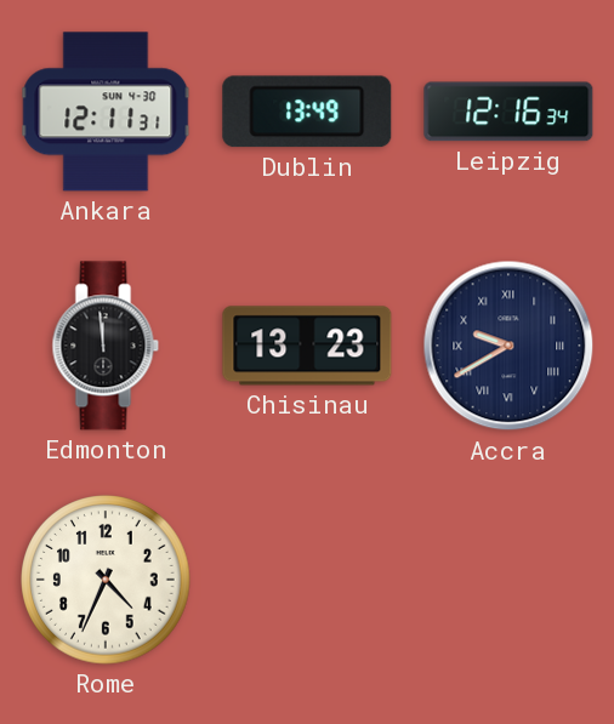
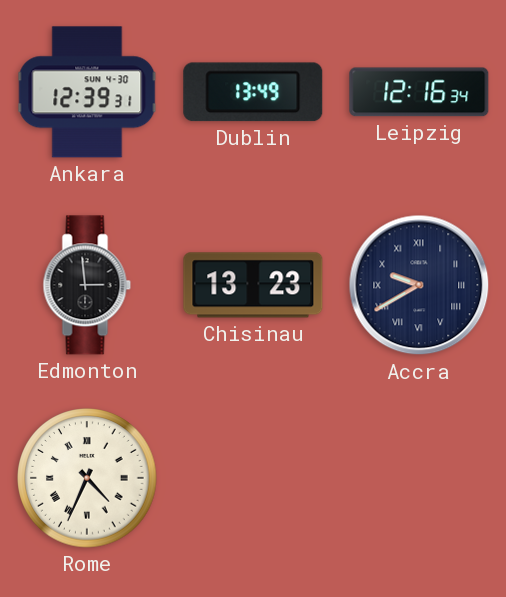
Ankara: 12:11 -> 12:39 (87, 92)
Edmonton: 11:59 -> 2:59 (87, 285)
Rome numerals: Arabic -> Roman (87, 478)
